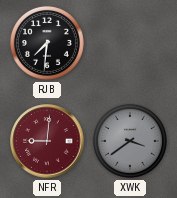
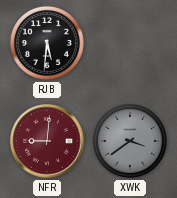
RJB: 7:31 -> 5:31 (47, 43)
